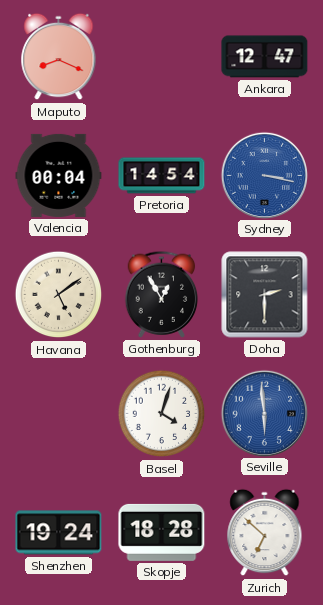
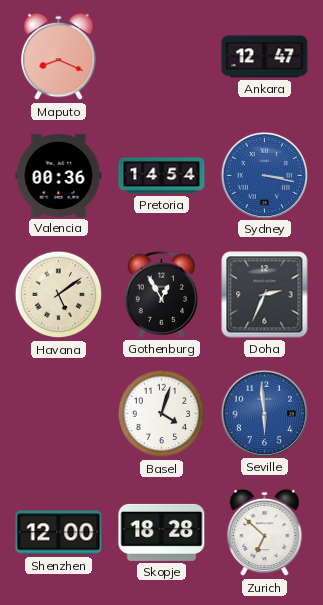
Valencia: 00:04 -> 00:36 (59, 175)
Doha: 2:30 -> 2:34 (265, 295)
Shenzhen: 19:24 -> 12:00 (59, 533)
